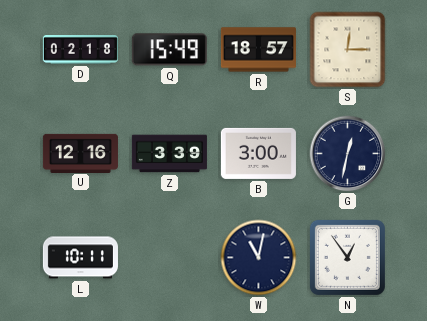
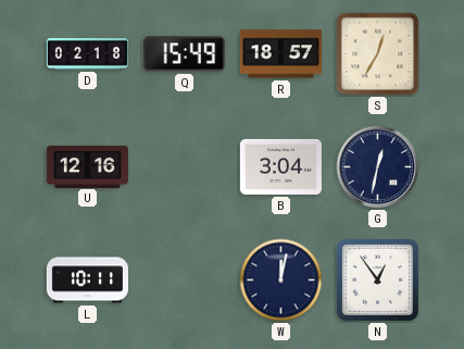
S: 12:15 -> 12:35 (378, 54)
Z: 3:39 -> none (169, 154)
B: 3:00 -> 3:04 (280, 166)
W: 11:02 -> 12:02 (281, 281)
